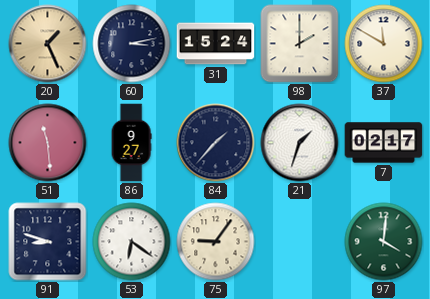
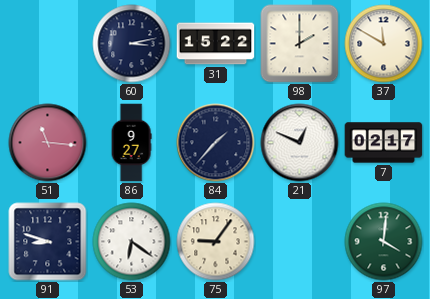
20: 1:26 -> none (48, 44)
31: 15:24 -> 15:22 (216, 44)
51: 11:29 -> 11:16 (48, 143)
21: 1:33 -> 12:49 (300, 143)
